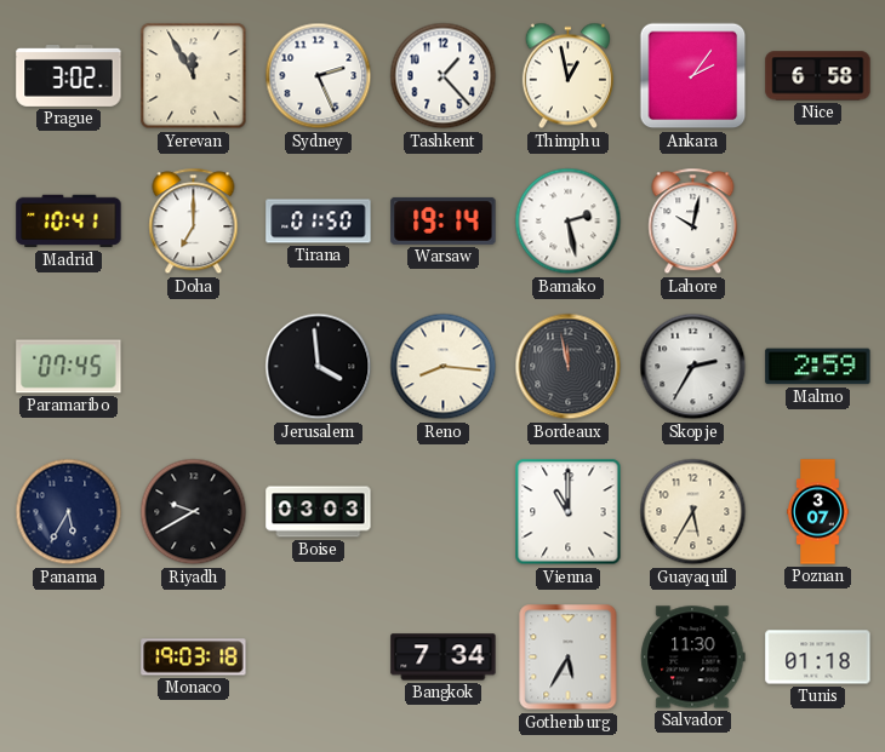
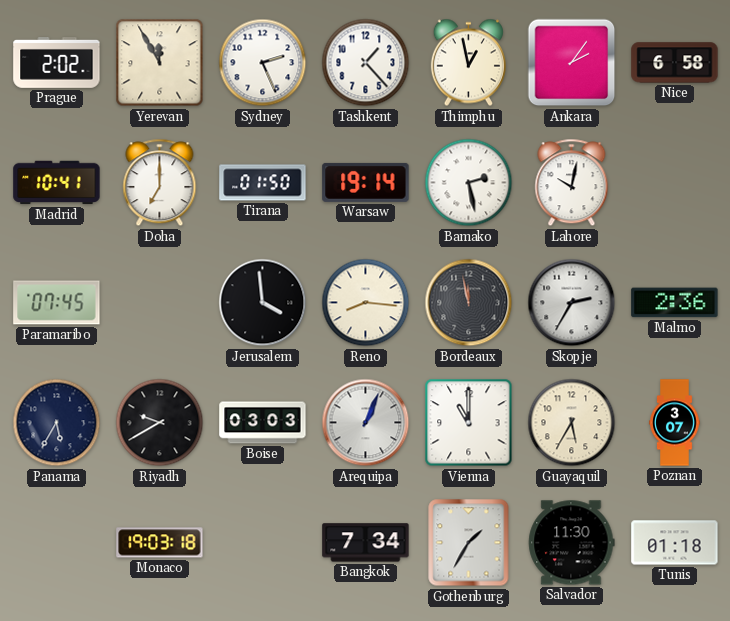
Prague: 3:02 -> 2:02 (57, 63)
Malmo: 2:59 -> 2:36 (675, 303)
Arequipa: none -> 1:04 (366, 423)
Gothenburg: 5:35 -> 1:35 (469, 543)
